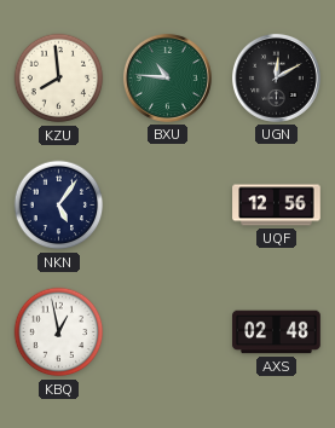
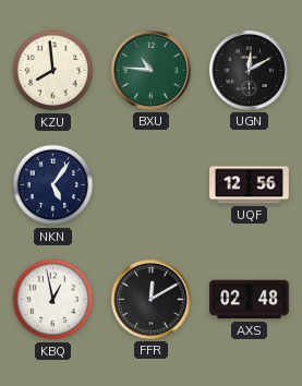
FFR: none -> 12:10 (150, 299)
